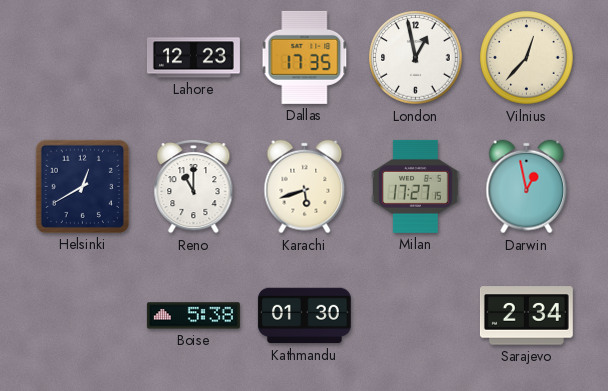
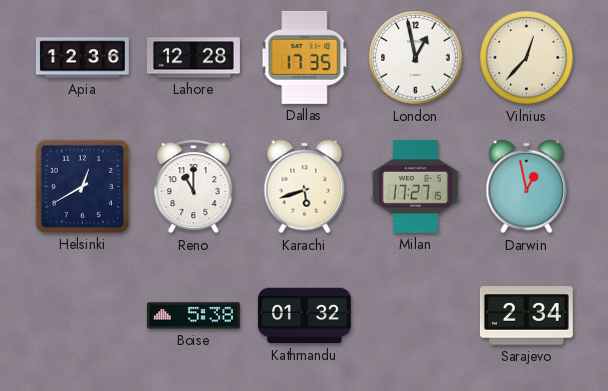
Apia: none -> 12:36 (82, 58)
Lahore: 12:23 -> 12:28 (193, 58)
Kathmandu: 01:30 -> 01:32 (304, 316)
